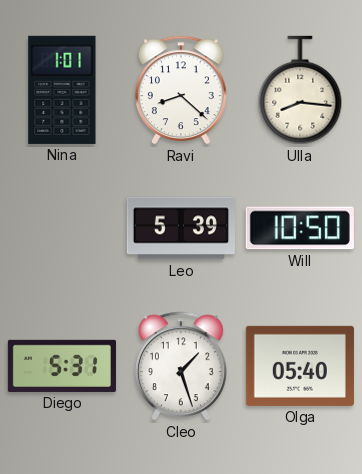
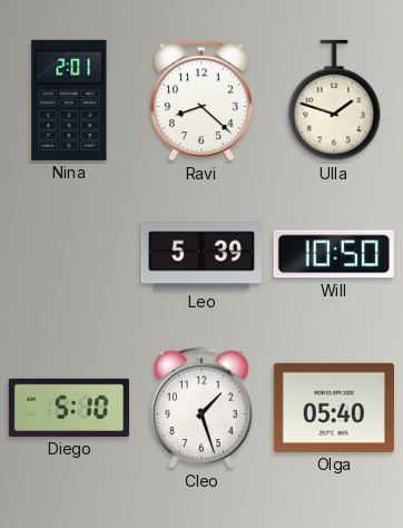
Nina: 1:01 -> 2:01 (69, 100)
Ulla: 8:16 -> 1:48 (334, 100)
Diego: 5:31 -> 5:10 (69, 408)
